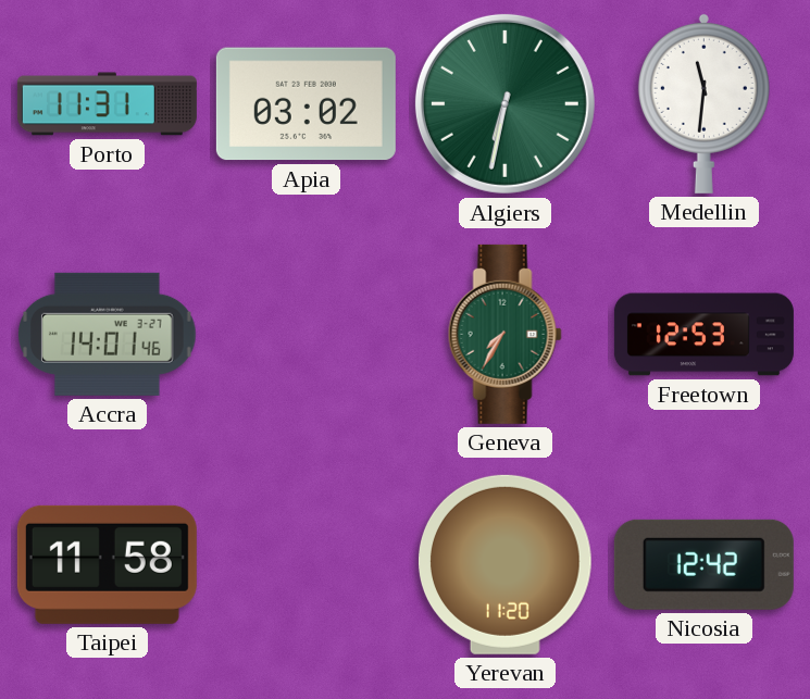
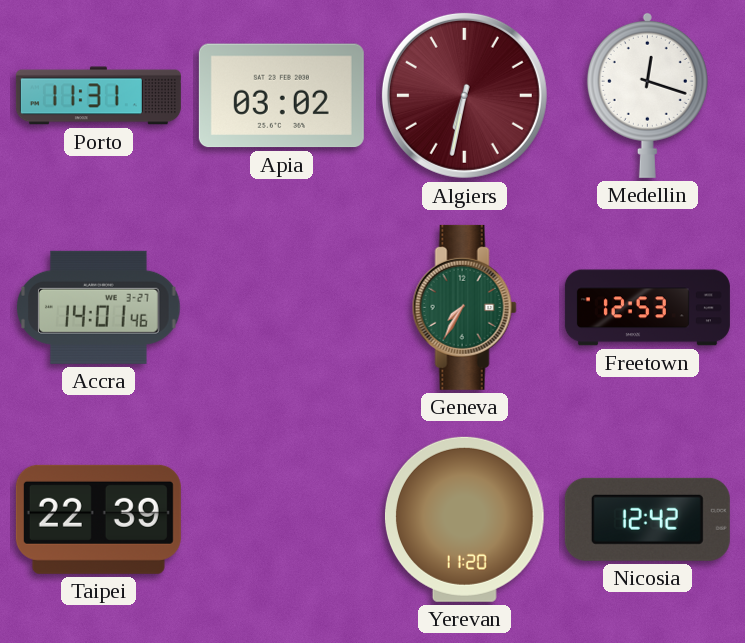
Algiers dial: green -> burgundy (464, 95)
Medellin: 11:31 -> 12:18 (647, 95)
Taipei: 11:58 -> 22:39 (98, 519)
